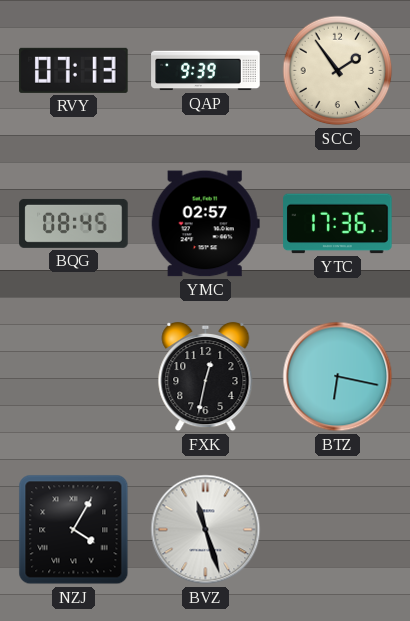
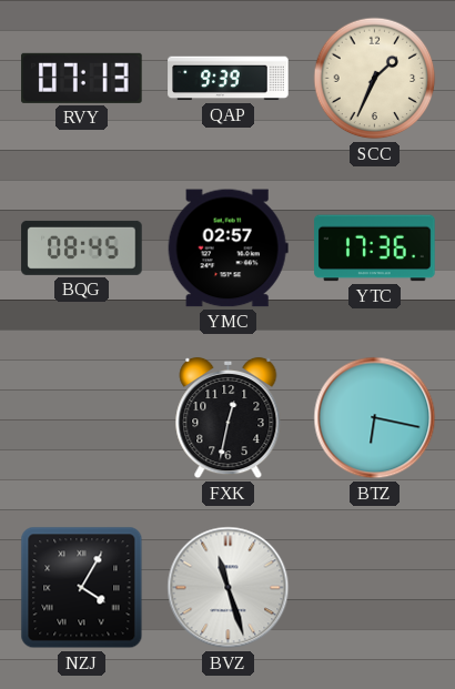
SCC: 1:54 -> 1:34 (375, 79)
